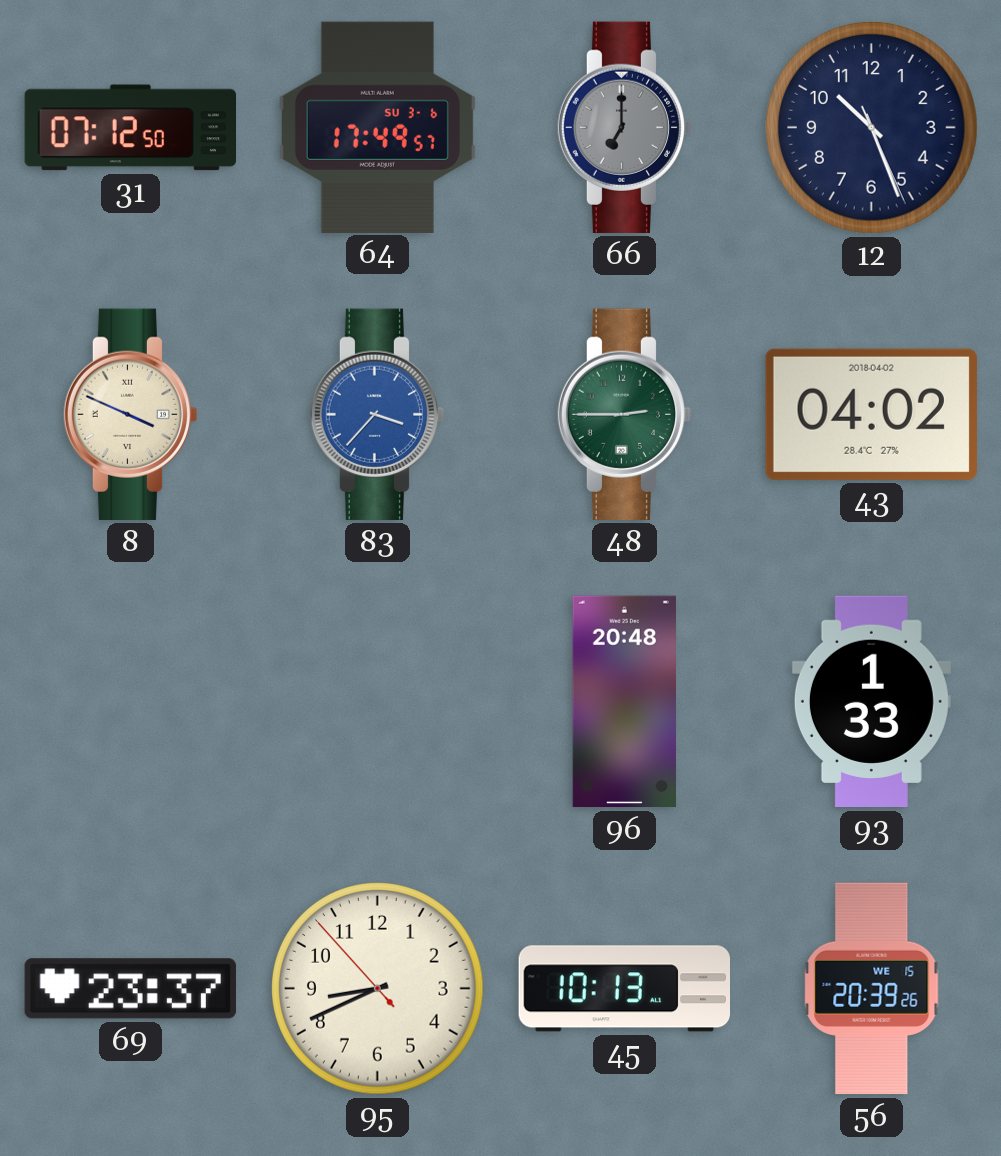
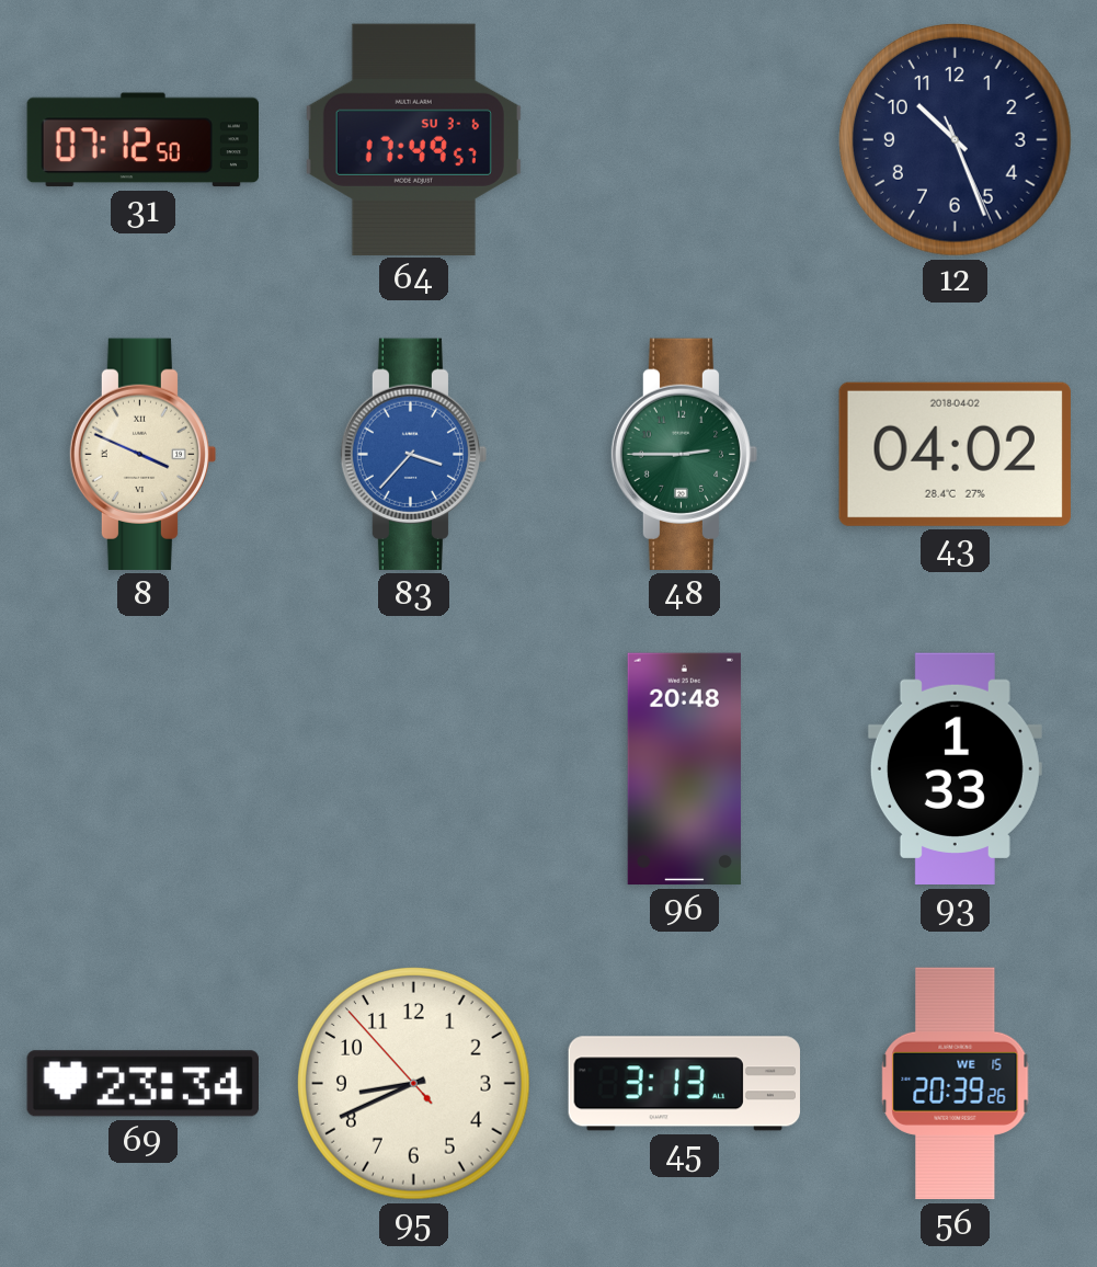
66: 7:00 -> none (625, 127)
69: 23:37 -> 23:34 (142, 1084)
45: 10:13 -> 3:13 (684, 1084)
